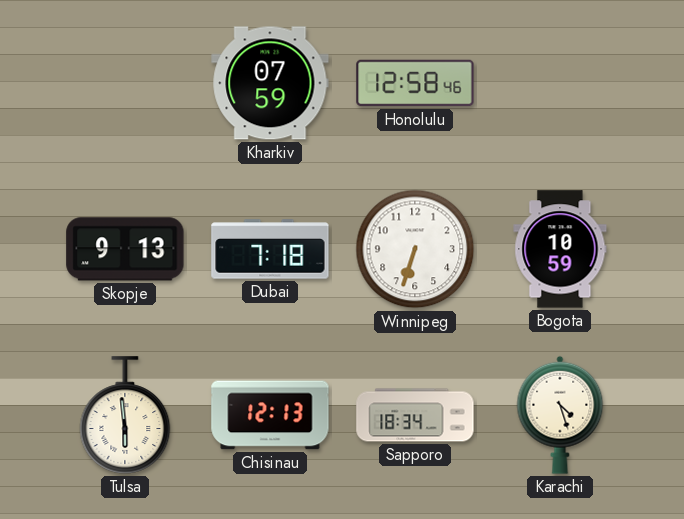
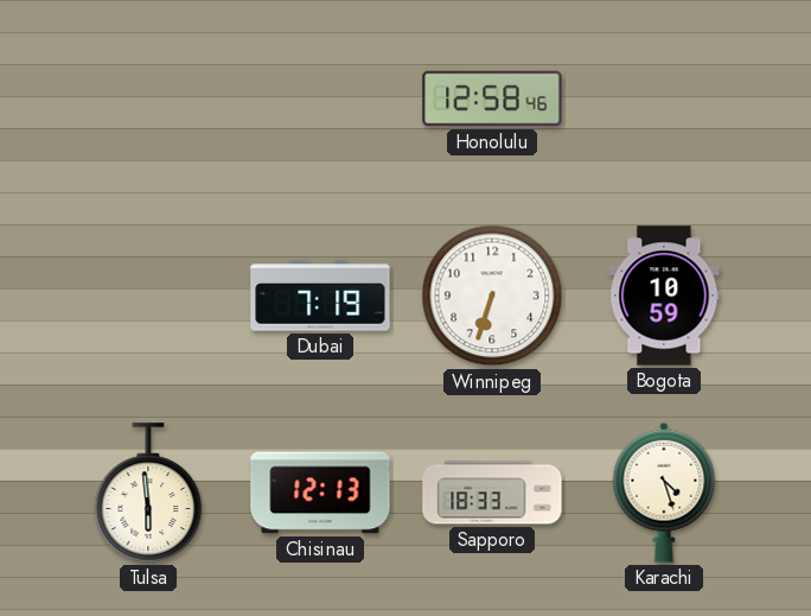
Kharkiv: 07:59 -> none (270, 83)
Skopje: 9:13 -> none (125, 249)
Dubai: 7:18 -> 7:19 (320, 296)
Sapporo: 18:34 -> 18:33 (492, 493)
